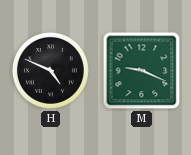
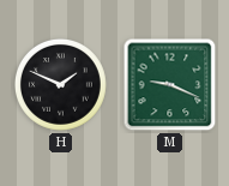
H: 4:49 -> 1:49 (61, 85)
